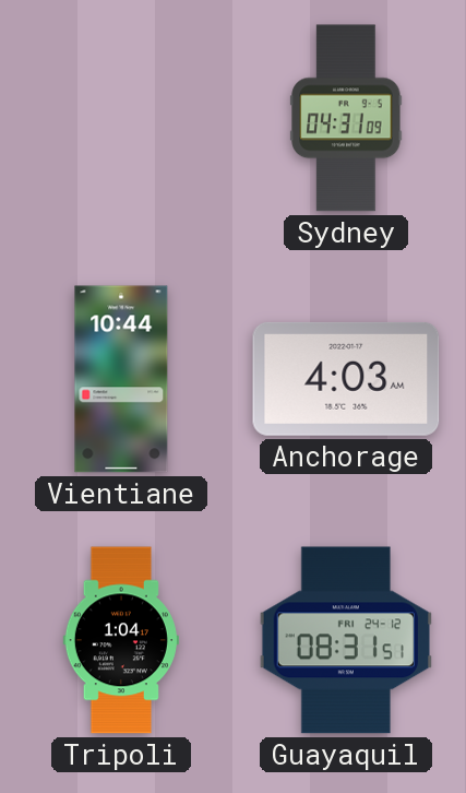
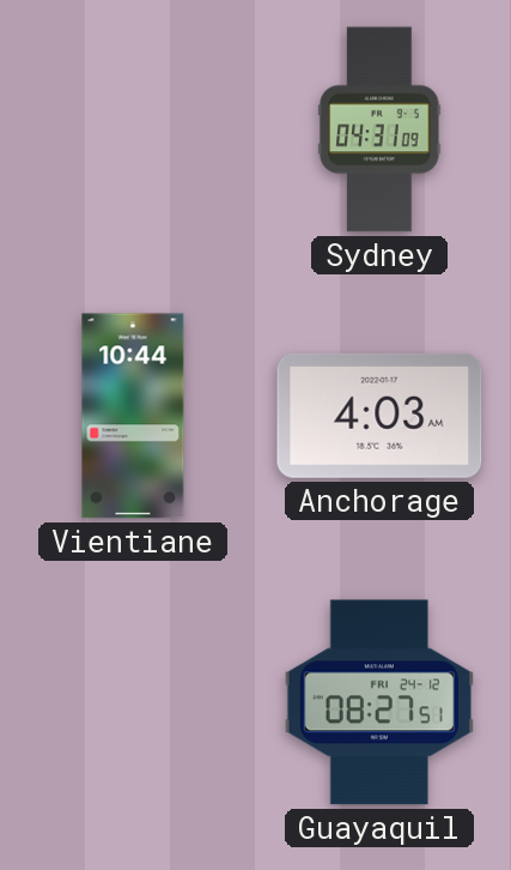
Tripoli: 1:04 -> none (121, 640)
Guayaquil: 08:31 -> 08:27 (378, 702)
